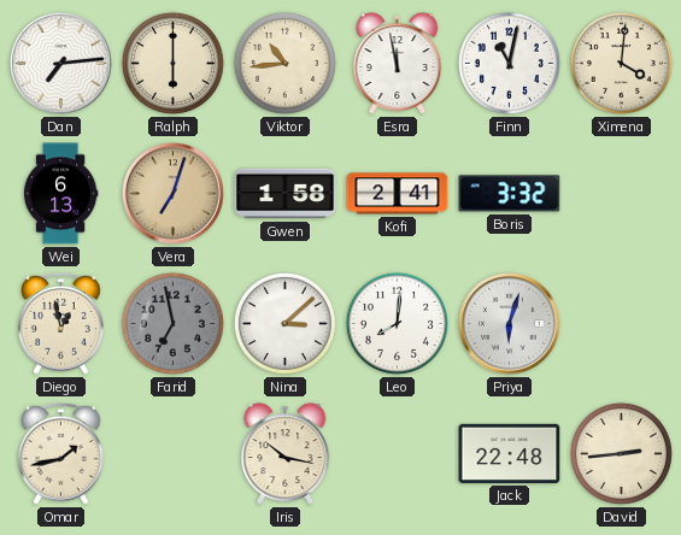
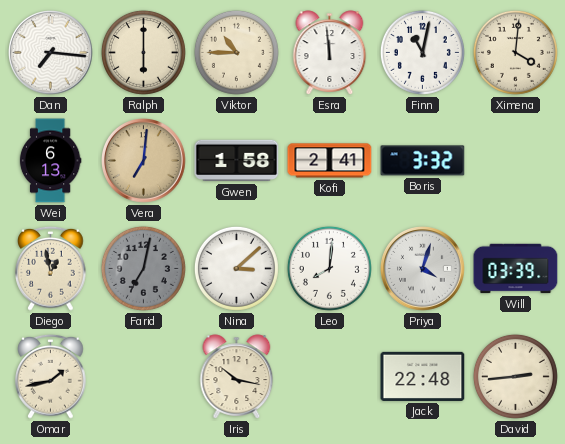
Dan: 7:14 -> 7:16 (51, 53)
Viktor: 10:44 -> 10:45 (236, 52)
Esra: 11:58 -> 11:59 (330, 53)
Vera: 7:03 -> 7:01 (144, 161)
Farid: 6:58 -> 7:02 (143, 268)
Priya: 6:03 -> 4:03 (423, 269)
Will: none -> 03:39 (516, 269)
